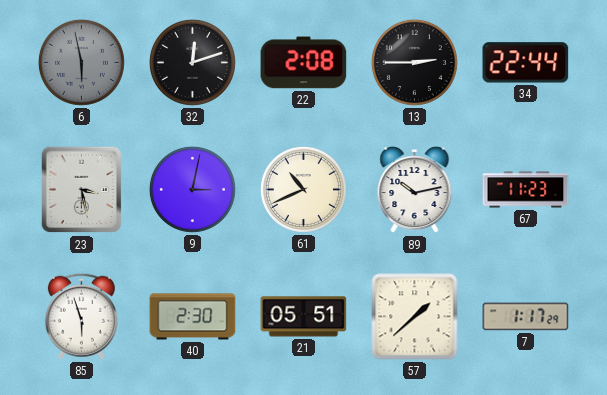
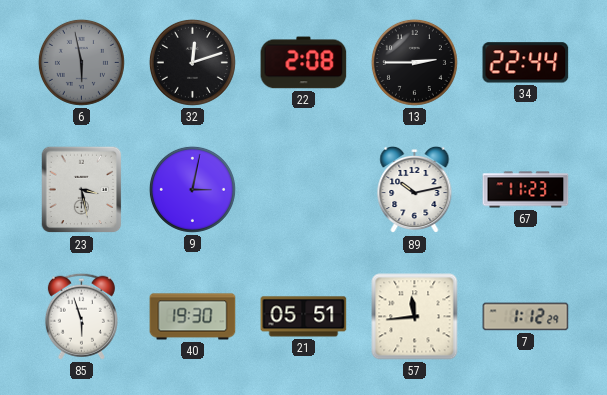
61: 10:41 -> none (303, 189)
40: 2:30 -> 19:30 (193, 317)
57: 1:38 -> 11:44 (415, 317)
7: 1:17 -> 1:12 (526, 317)
